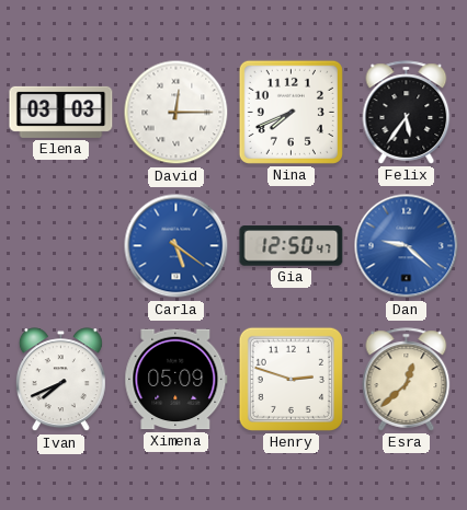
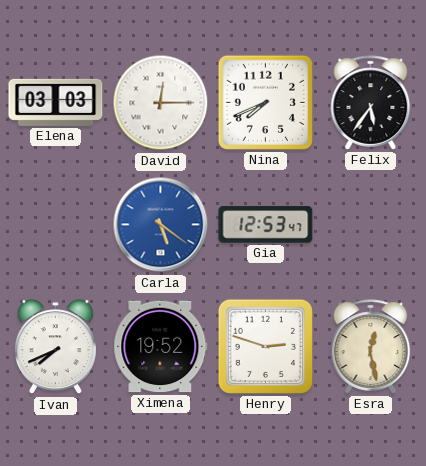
Gia: 12:50 -> 12:53 (266, 225)
Dan: 9:22 -> none (407, 246)
Ximena: 05:09 -> 19:52 (161, 347)
Esra: 12:38 -> 12:28 (371, 347)
